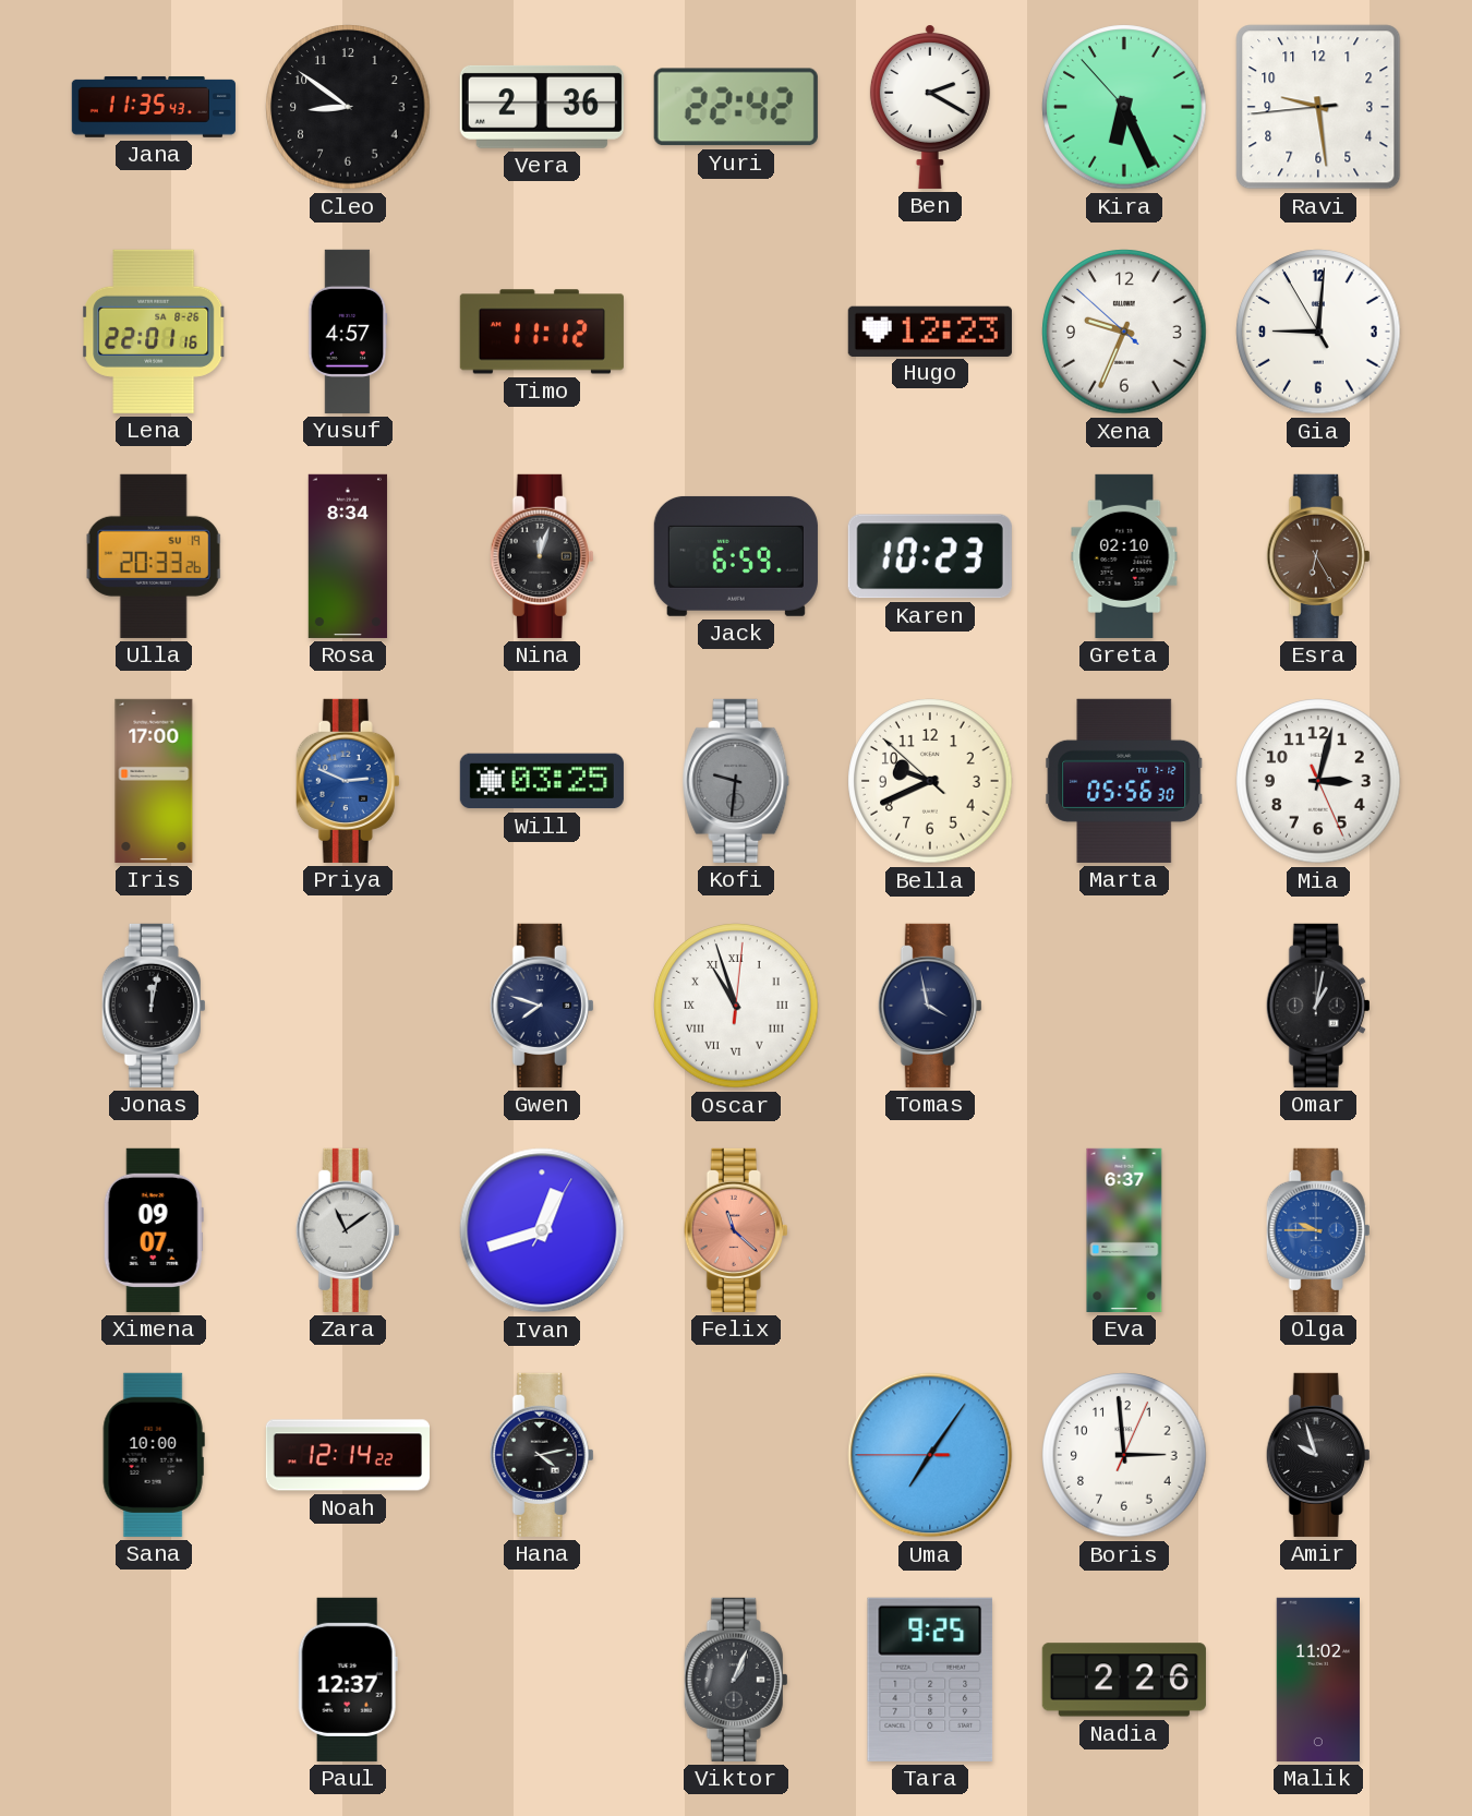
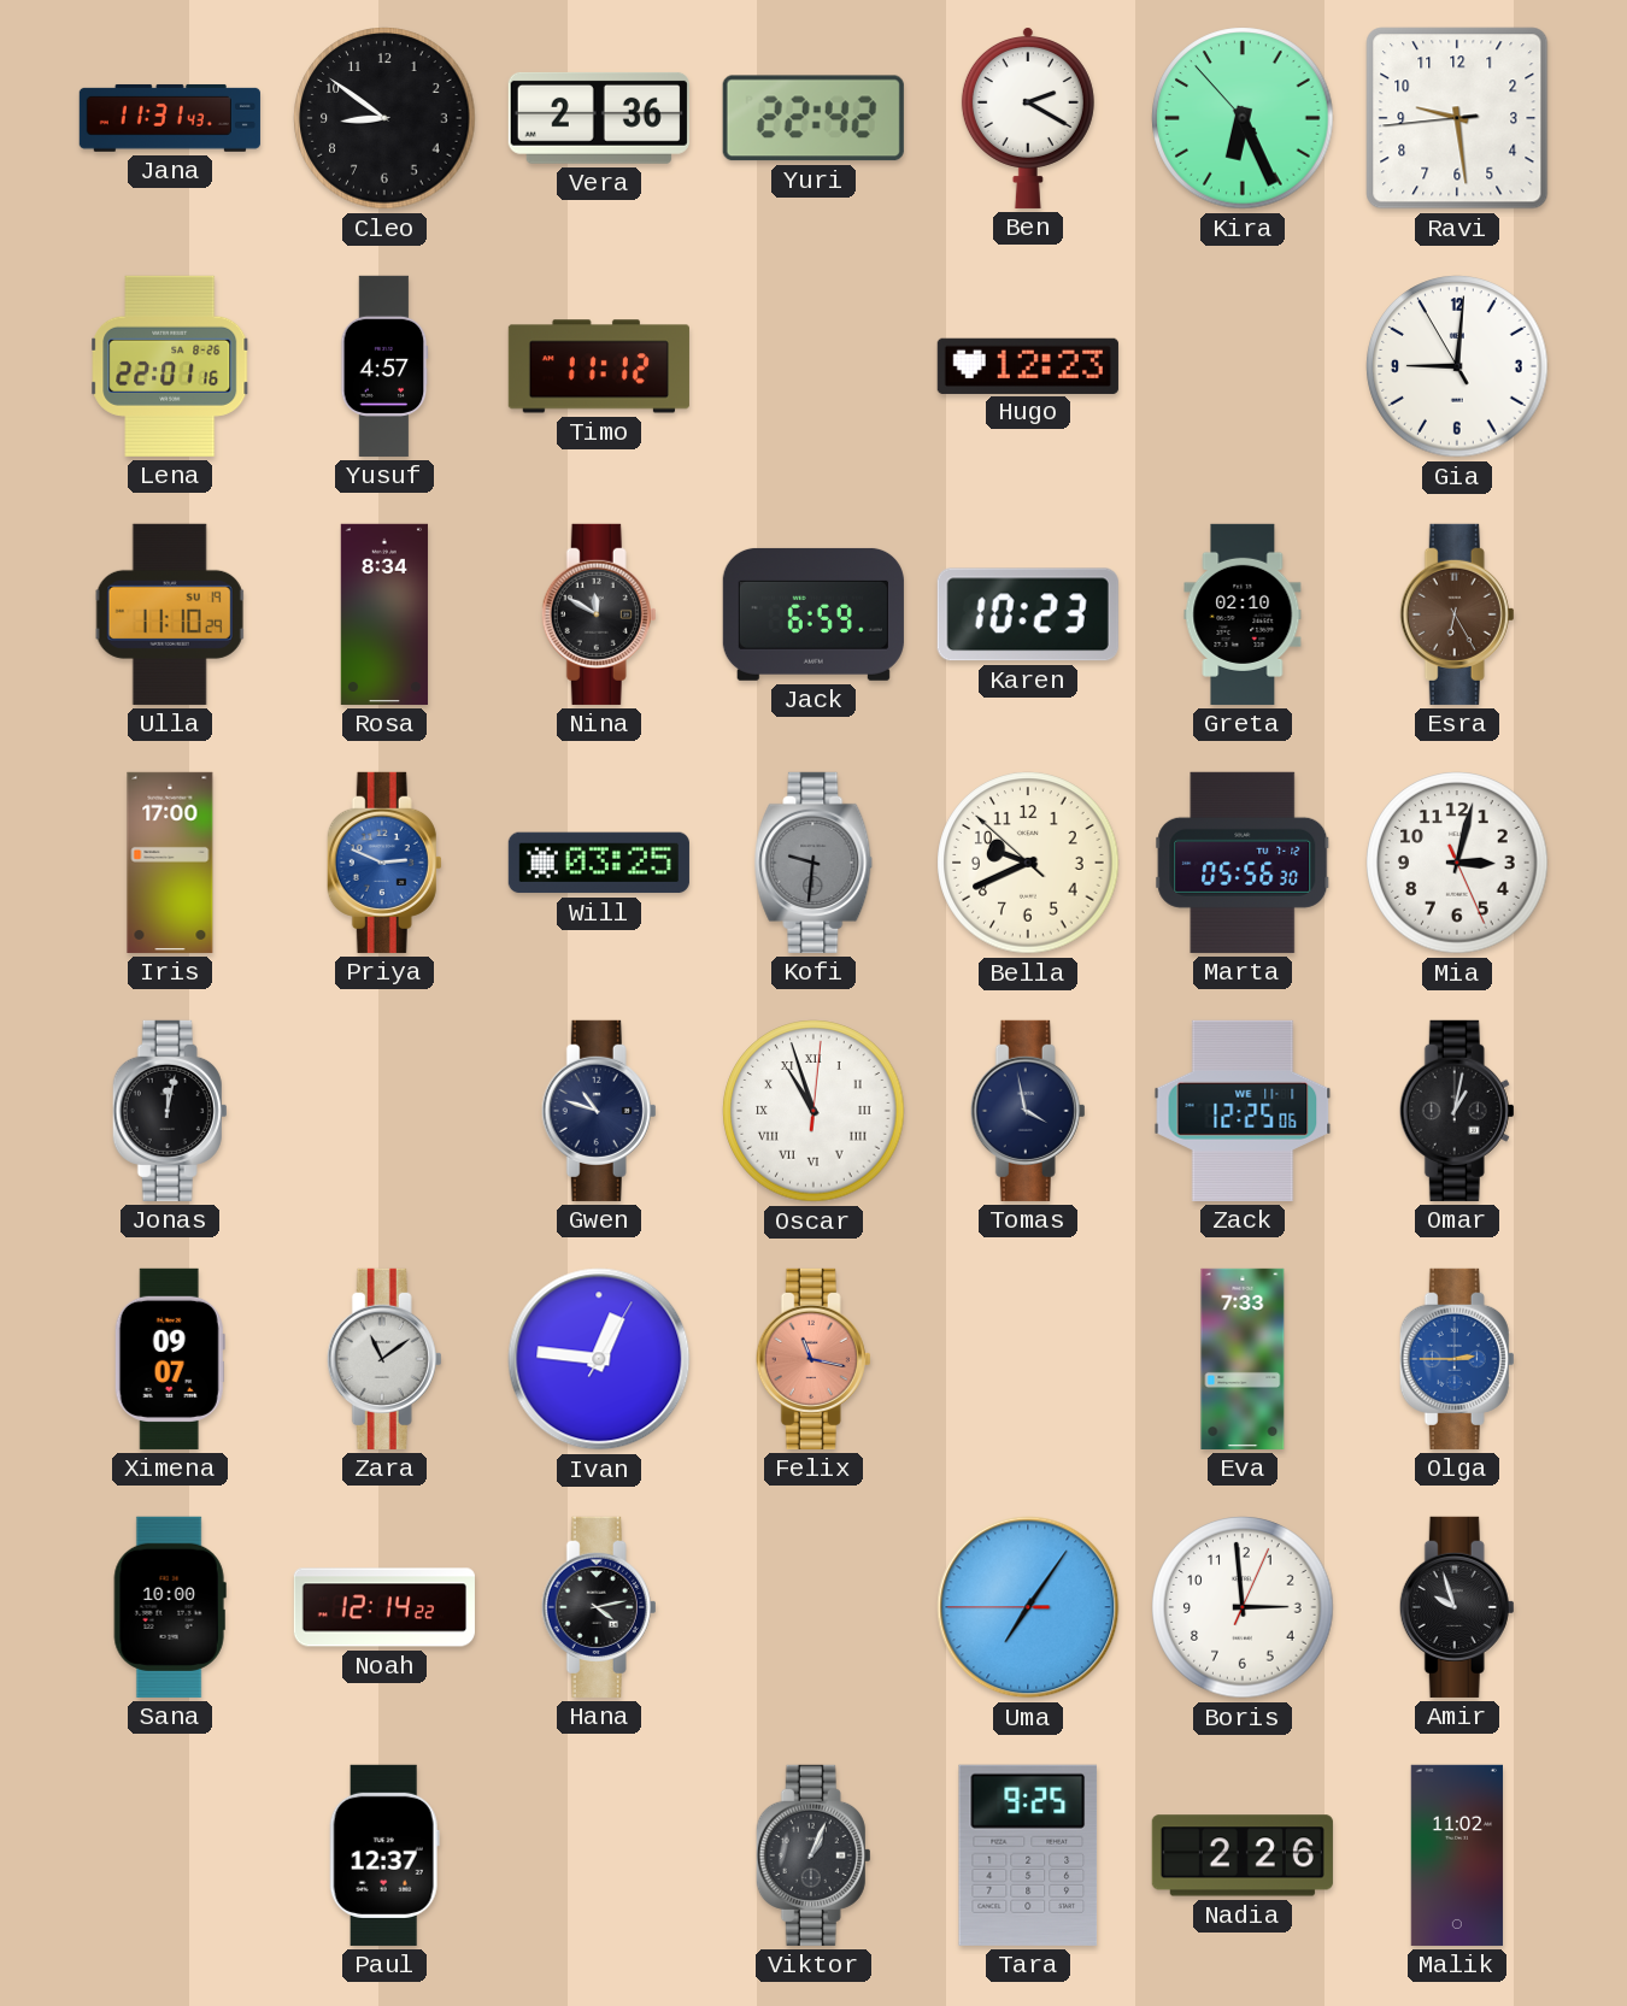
Jana: 11:35 -> 11:31 (170, 118)
Xena: 9:33 -> none (1124, 332)
Ulla: 20:33 -> 11:10 (170, 614)
Nina: 12:03 -> 11:50 (599, 614)
Gwen: 7:48 -> 10:48 (599, 1111)
Zack: none -> 12:25 (1243, 1111)
Ivan: 12:42 -> 12:46 (599, 1359)
Felix: 11:22 -> 11:17 (813, 1359)
Eva: 6:37 -> 7:33 (1243, 1359)
Olga: 9:45 -> 2:45 (1457, 1359)
